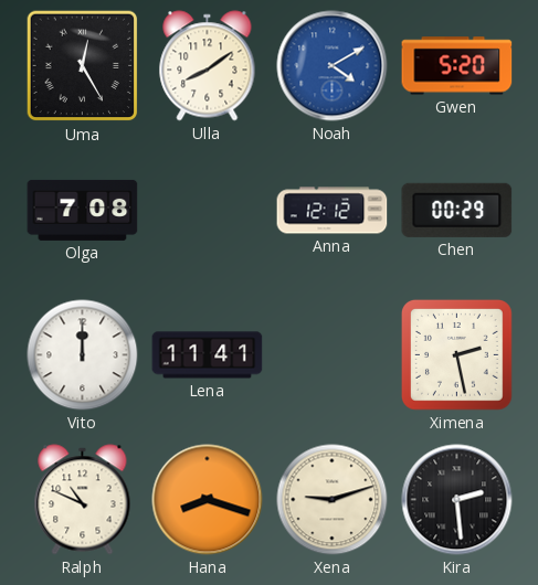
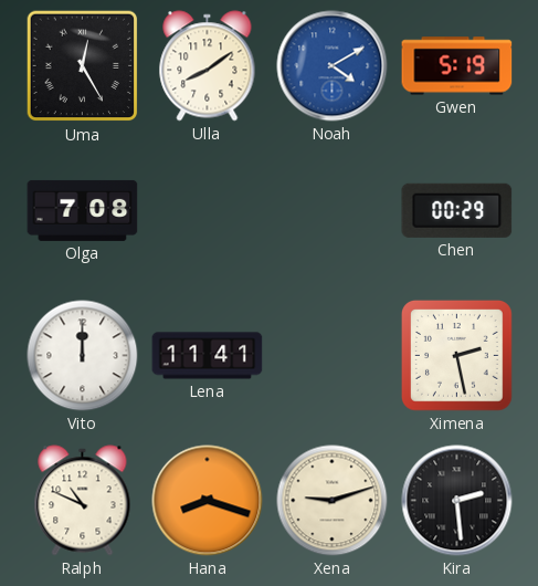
Gwen: 5:20 -> 5:19 (457, 66)
Anna: 12:12 -> none (333, 211)
